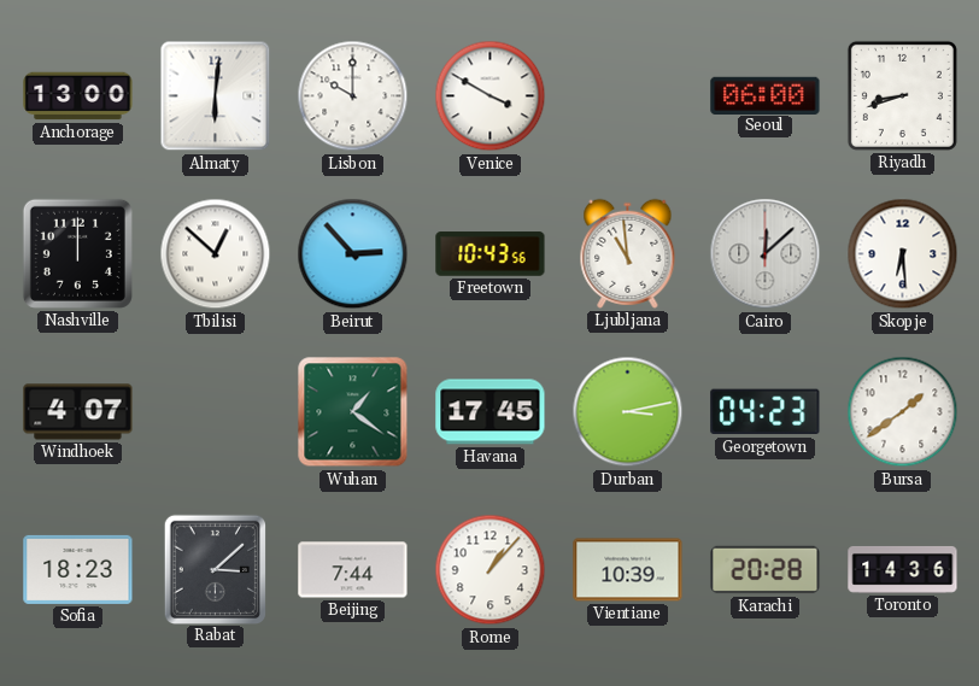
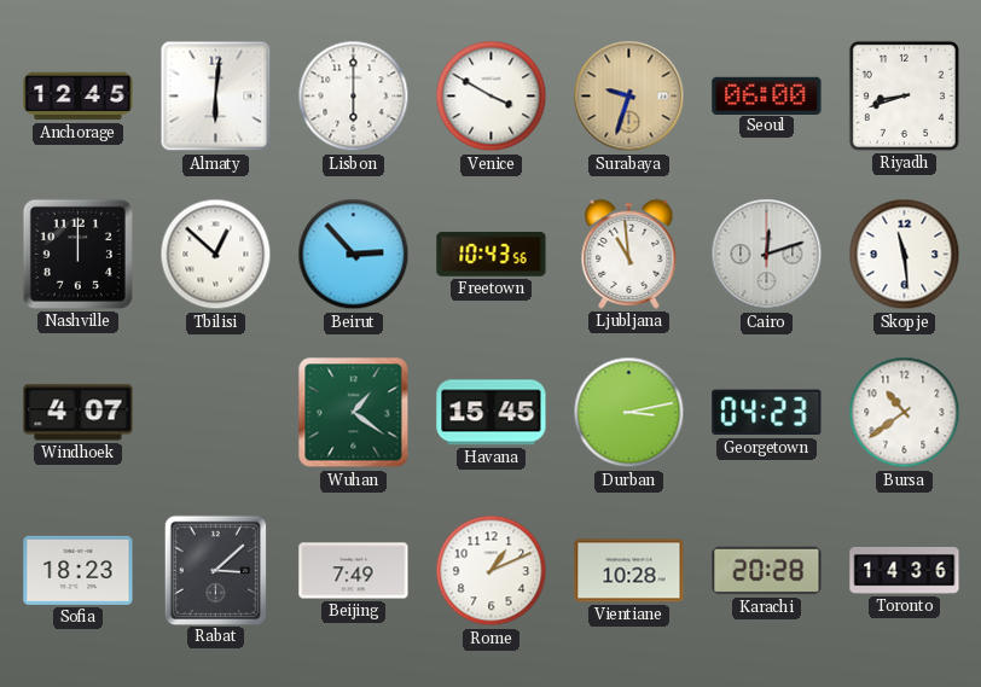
Anchorage: 13:00 -> 12:45 (79, 97)
Lisbon: 10:00 -> 6:00 (354, 97)
Surabaya: none -> 9:33 (629, 97)
Cairo: 12:08 -> 12:12 (767, 255)
Skopje: 6:29 -> 11:29 (905, 255)
Havana: 17:45 -> 15:45 (492, 413)
Bursa: 1:39 -> 10:39 (905, 413)
Beijing: 7:44 -> 7:49 (354, 571)
Rome: 1:07 -> 1:11 (492, 571)
Vientiane: 10:39 -> 10:28 (629, 571)
